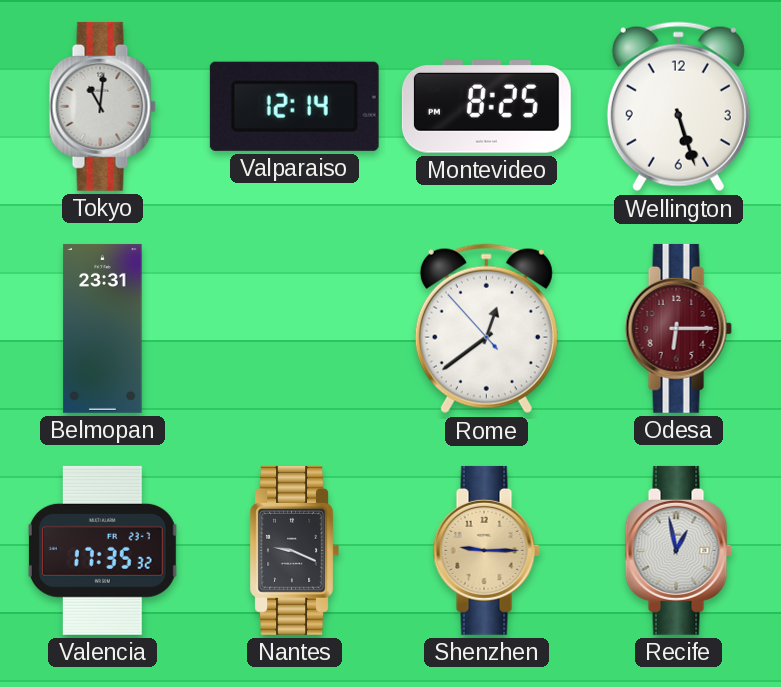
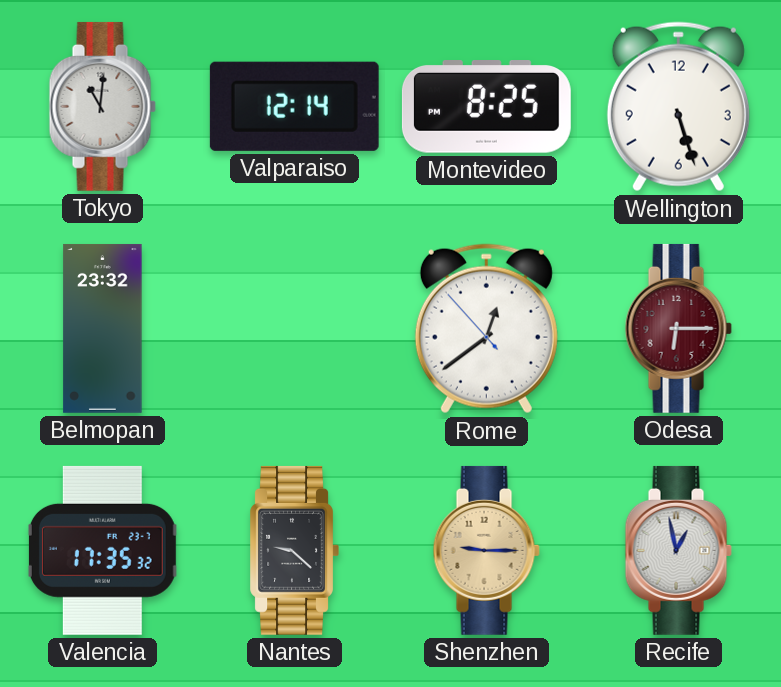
Belmopan: 23:31 -> 23:32 (103, 328)
Nantes: 9:19 -> 9:22 (294, 550)
